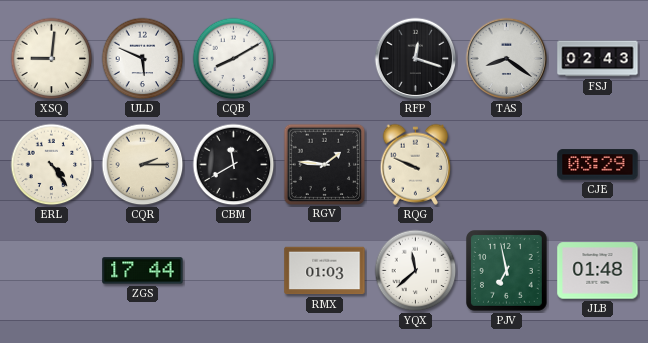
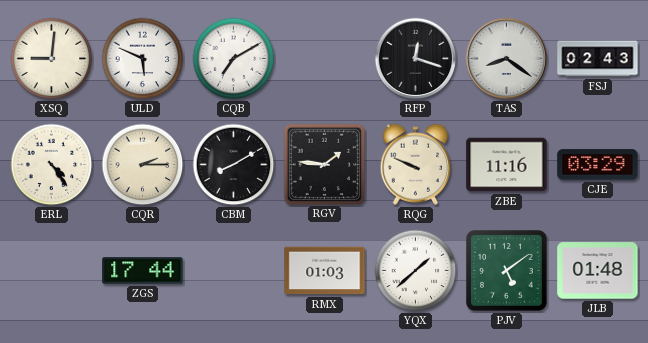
CQB: 8:10 -> 7:10 (234, 59)
CBM: 11:40 -> 8:10 (234, 165)
ZBE: none -> 11:16 (507, 165)
YQX: 11:38 -> 1:38 (416, 271)
PJV: 6:58 -> 5:09 (507, 271)
